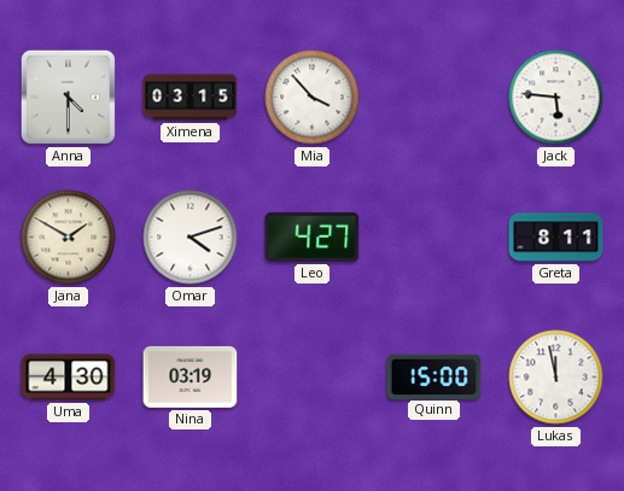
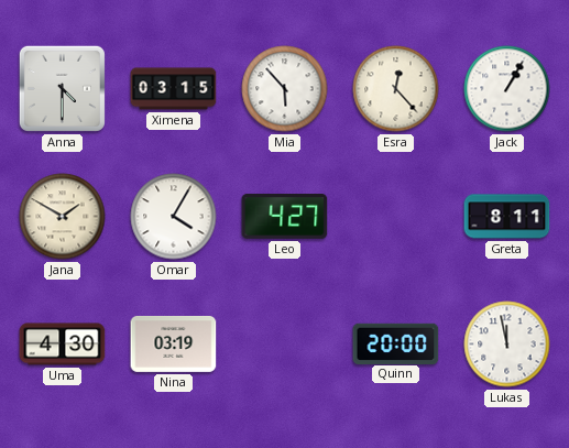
Mia: 3:53 -> 5:53 (285, 89)
Esra: none -> 12:23 (396, 89)
Jack: 5:46 -> 1:05 (507, 89)
Omar: 4:12 -> 4:05 (174, 217)
Quinn: 15:00 -> 20:00 (396, 343)
